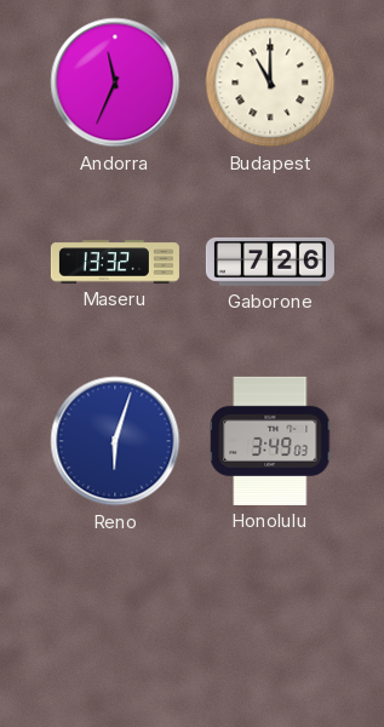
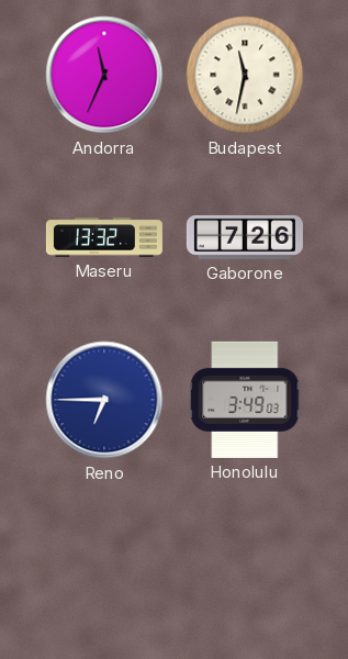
Budapest: 11:00 -> 11:32 (245, 75)
Reno: 6:03 -> 6:45 (104, 400)
